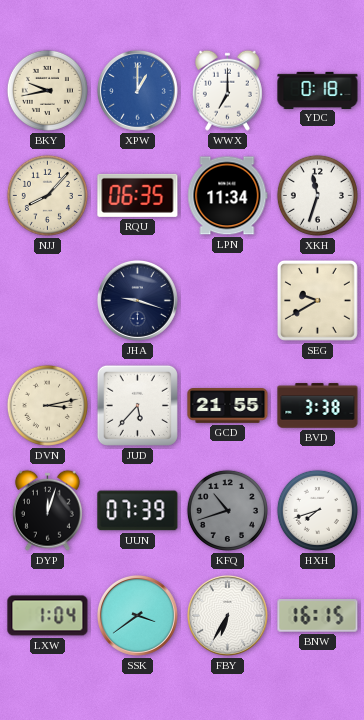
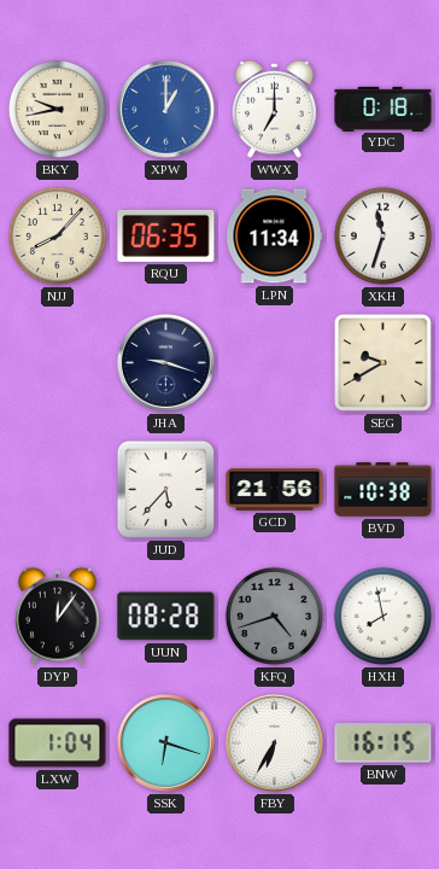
DVN: 3:13 -> none (47, 405)
GCD: 21:55 -> 21:56 (275, 490)
BVD: 3:38 -> 10:38 (384, 490)
DYP: 12:03 -> 12:06 (57, 616)
UUN: 07:39 -> 08:28 (166, 617)
KFQ: 10:42 -> 4:42 (274, 616)
HXH: 7:42 -> 7:58 (382, 616)
SSK: 3:39 -> 6:18 (165, 742)
